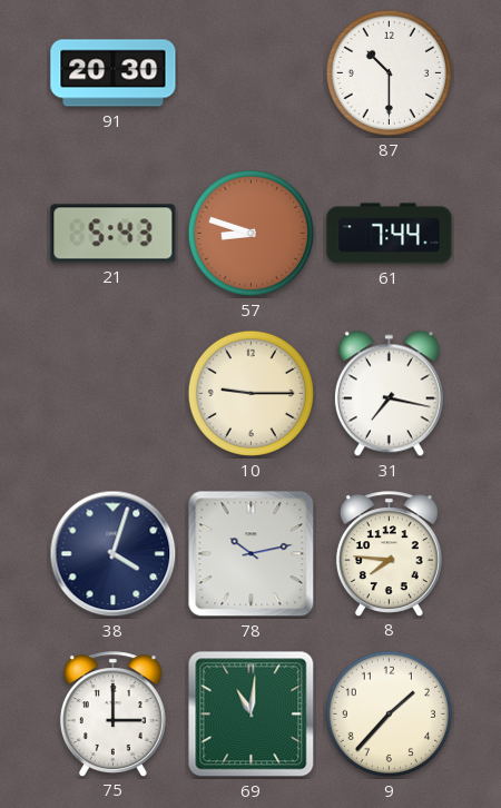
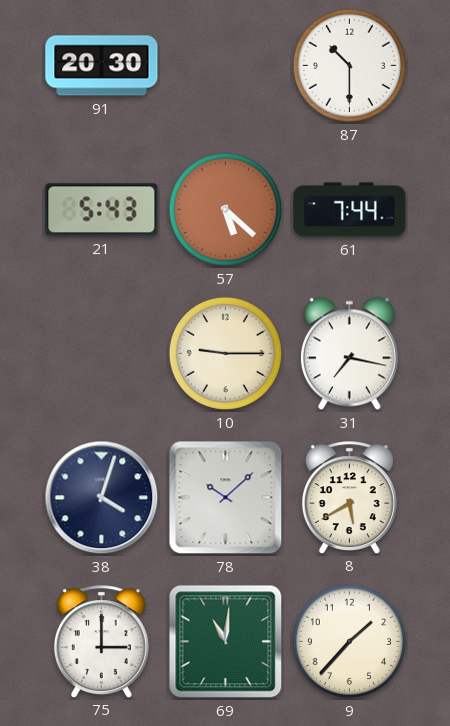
57: 8:48 -> 5:22 (225, 209)
78: 10:13 -> 10:08 (226, 498)
8: 7:46 -> 5:40 (349, 497)
